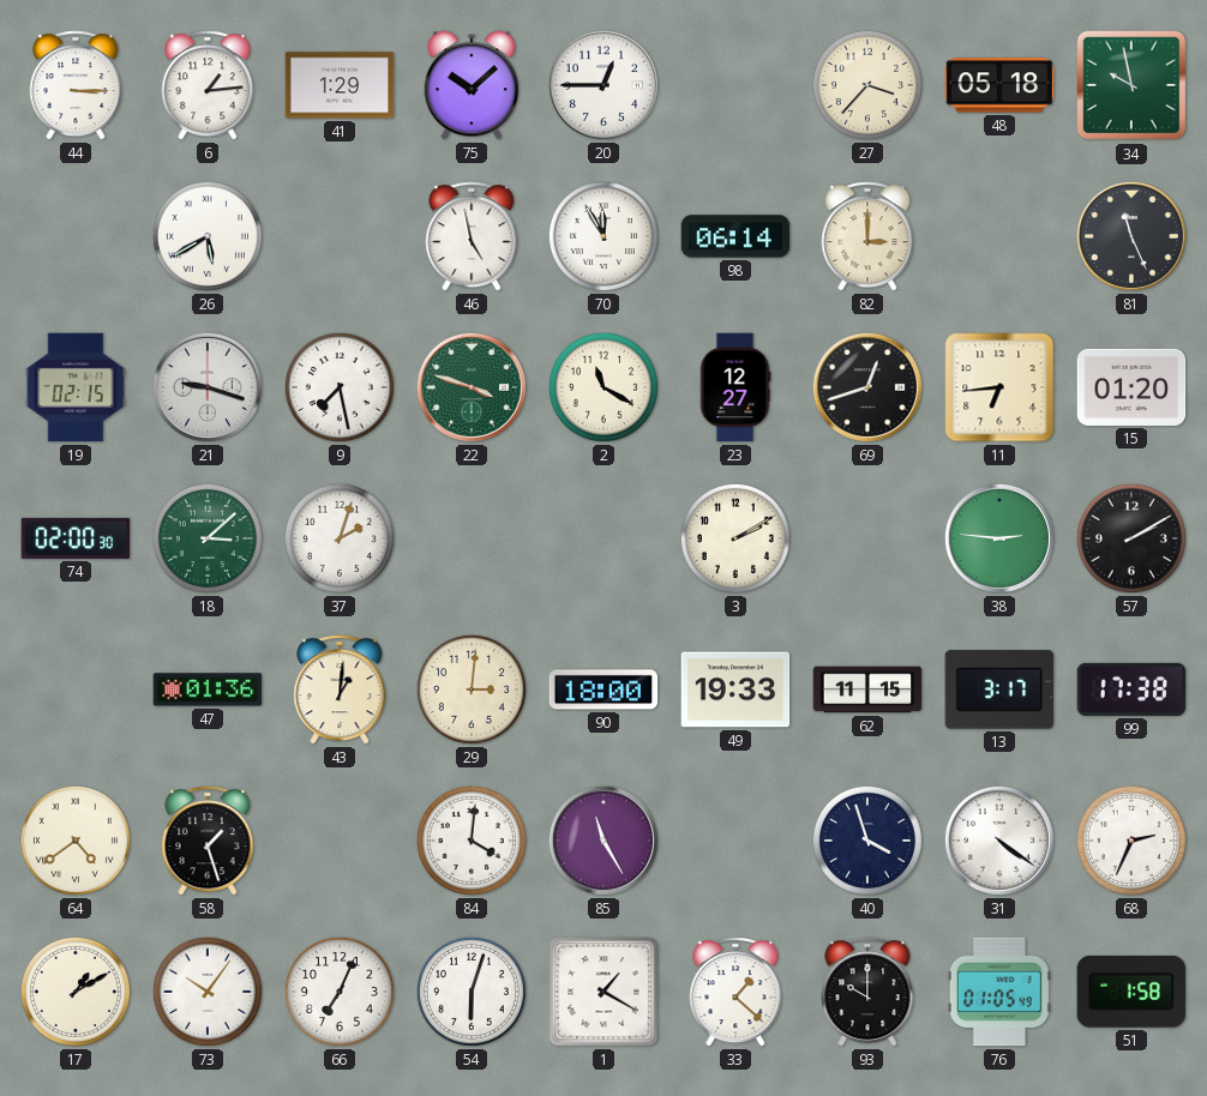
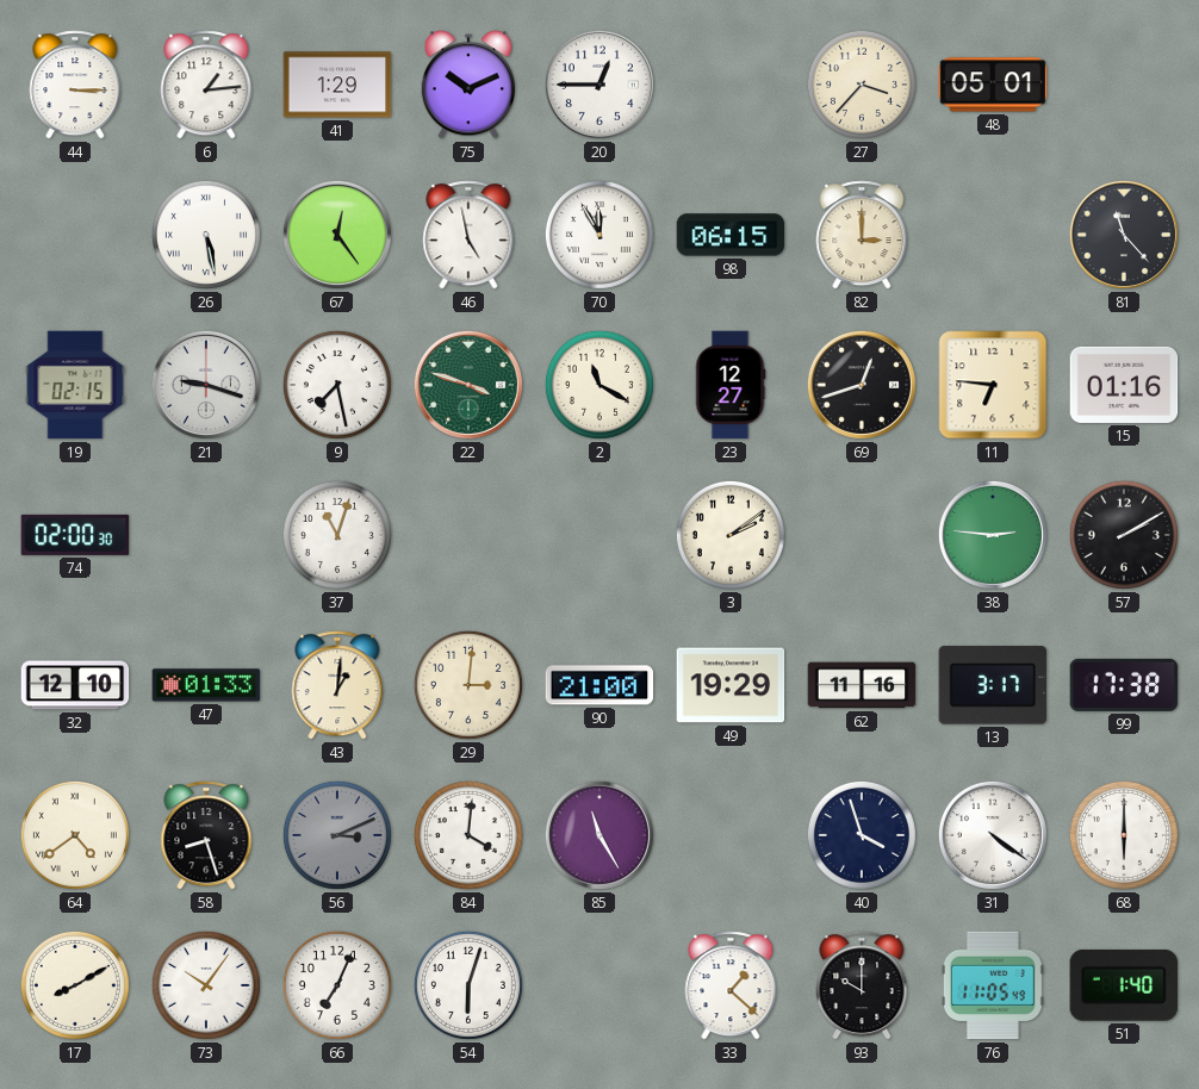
75: 10:08 -> 10:11 (467, 85)
48: 05:18 -> 05:01 (993, 85)
34: 9:58 -> none (1131, 85)
26: 5:40 -> 5:28 (206, 235)
67: none -> 12:24 (337, 235)
98: 06:14 -> 06:15 (731, 235)
81: 11:26 -> 11:23 (1124, 235)
11: 6:44 -> 6:46 (993, 385)
15: 01:20 -> 01:16 (1124, 385)
18: 3:08 -> none (208, 538)
37: 2:03 -> 11:03 (337, 535)
3: 2:10 -> 2:09 (731, 535)
32: none -> 12:10 (75, 685)
47: 01:36 -> 01:33 (206, 685)
90: 18:00 -> 21:00 (599, 685)
49: 19:33 -> 19:29 (731, 685)
62: 11:15 -> 11:16 (862, 685)
58: 1:27 -> 8:27 (206, 835)
56: none -> 3:11 (337, 835)
68: 2:34 -> 6:00 (1124, 835)
17: 1:10 -> 8:10 (75, 985)
1: 1:20 -> none (603, 992)
76: 01:05 -> 11:05 (993, 985)
51: 1:58 -> 1:40 (1123, 985)
